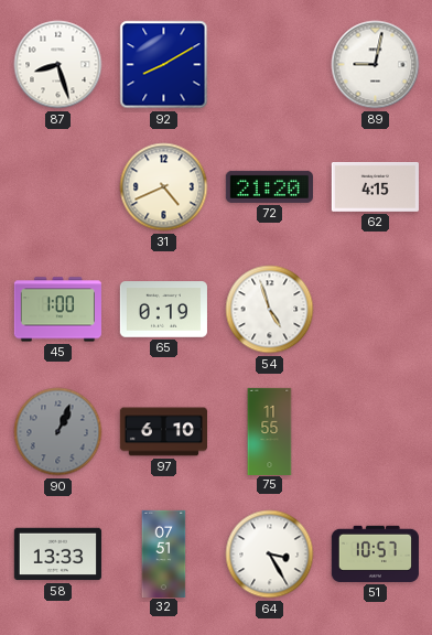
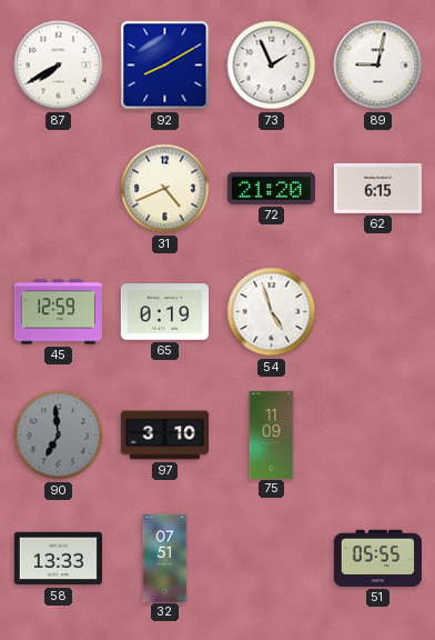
87: 8:27 -> 7:40 (59, 66)
73: none -> 1:56 (272, 66)
62: 4:15 -> 6:15 (377, 188)
45: 1:00 -> 12:59 (58, 312)
90: 1:04 -> 6:59 (59, 436)
97: 6:10 -> 3:10 (164, 436)
75: 11:55 -> 11:09 (272, 434)
64: 3:25 -> none (270, 555)
51: 10:57 -> 05:55 (377, 558)
